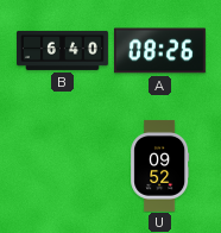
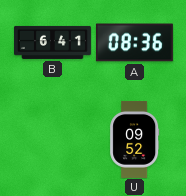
B: 6:40 -> 6:41 (53, 42)
A: 08:26 -> 08:36 (134, 43)
